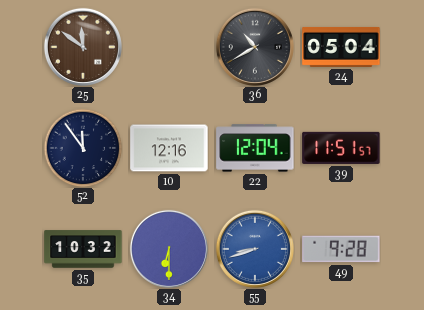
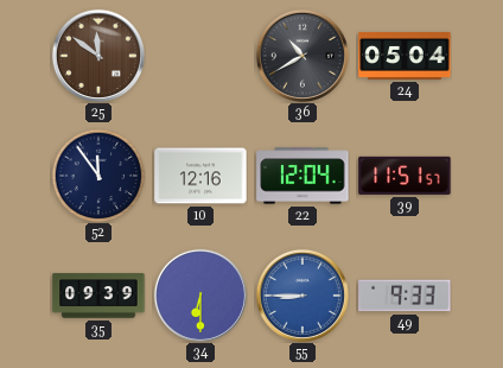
35: 10:32 -> 09:39 (98, 296)
55: 8:42 -> 8:45 (303, 296)
49: 9:28 -> 9:33 (405, 296)
